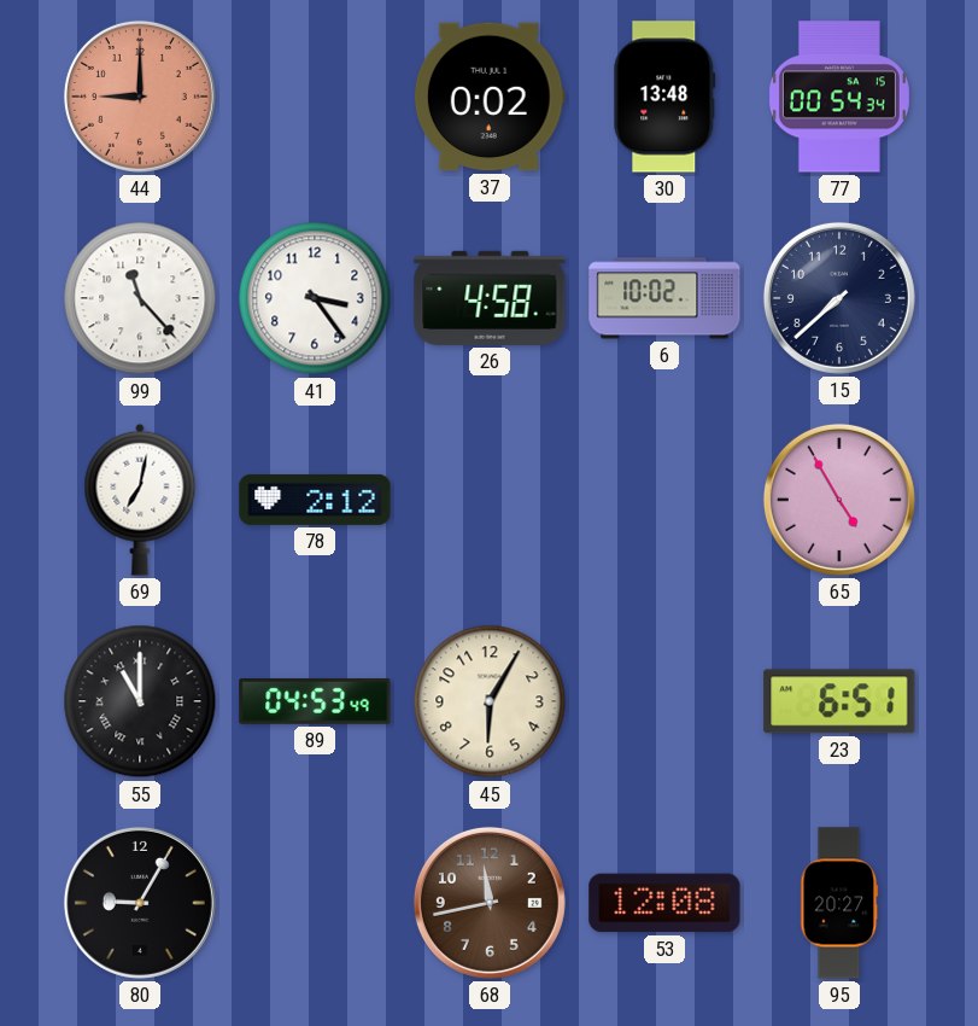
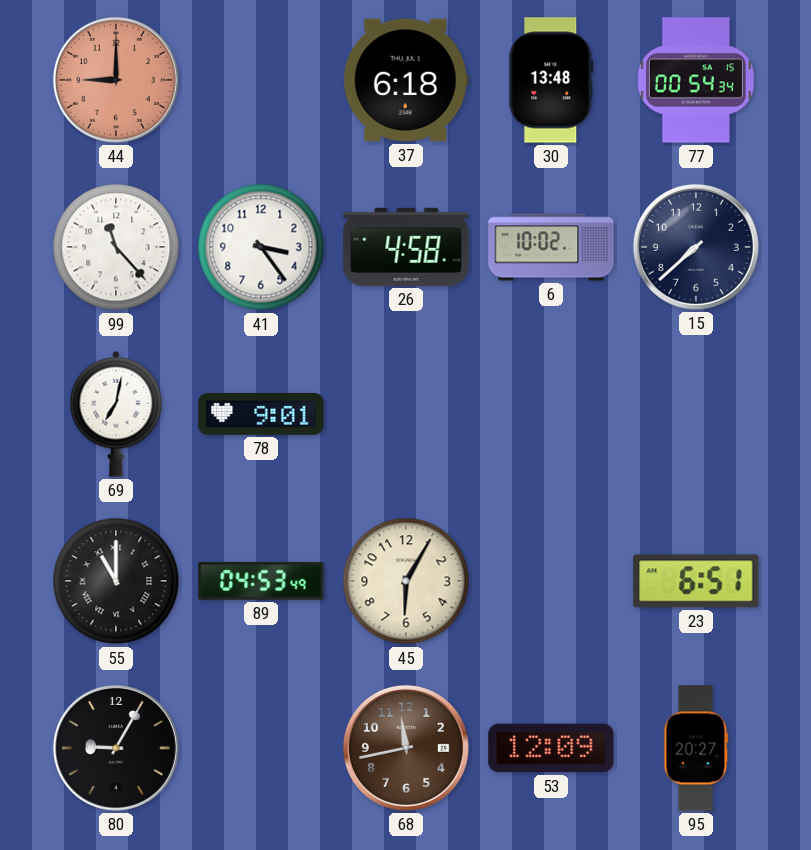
37: 0:02 -> 6:18 (406, 80)
78: 2:12 -> 9:01 (261, 414)
65: 4:55 -> none (839, 500)
53: 12:08 -> 12:09 (551, 748)
